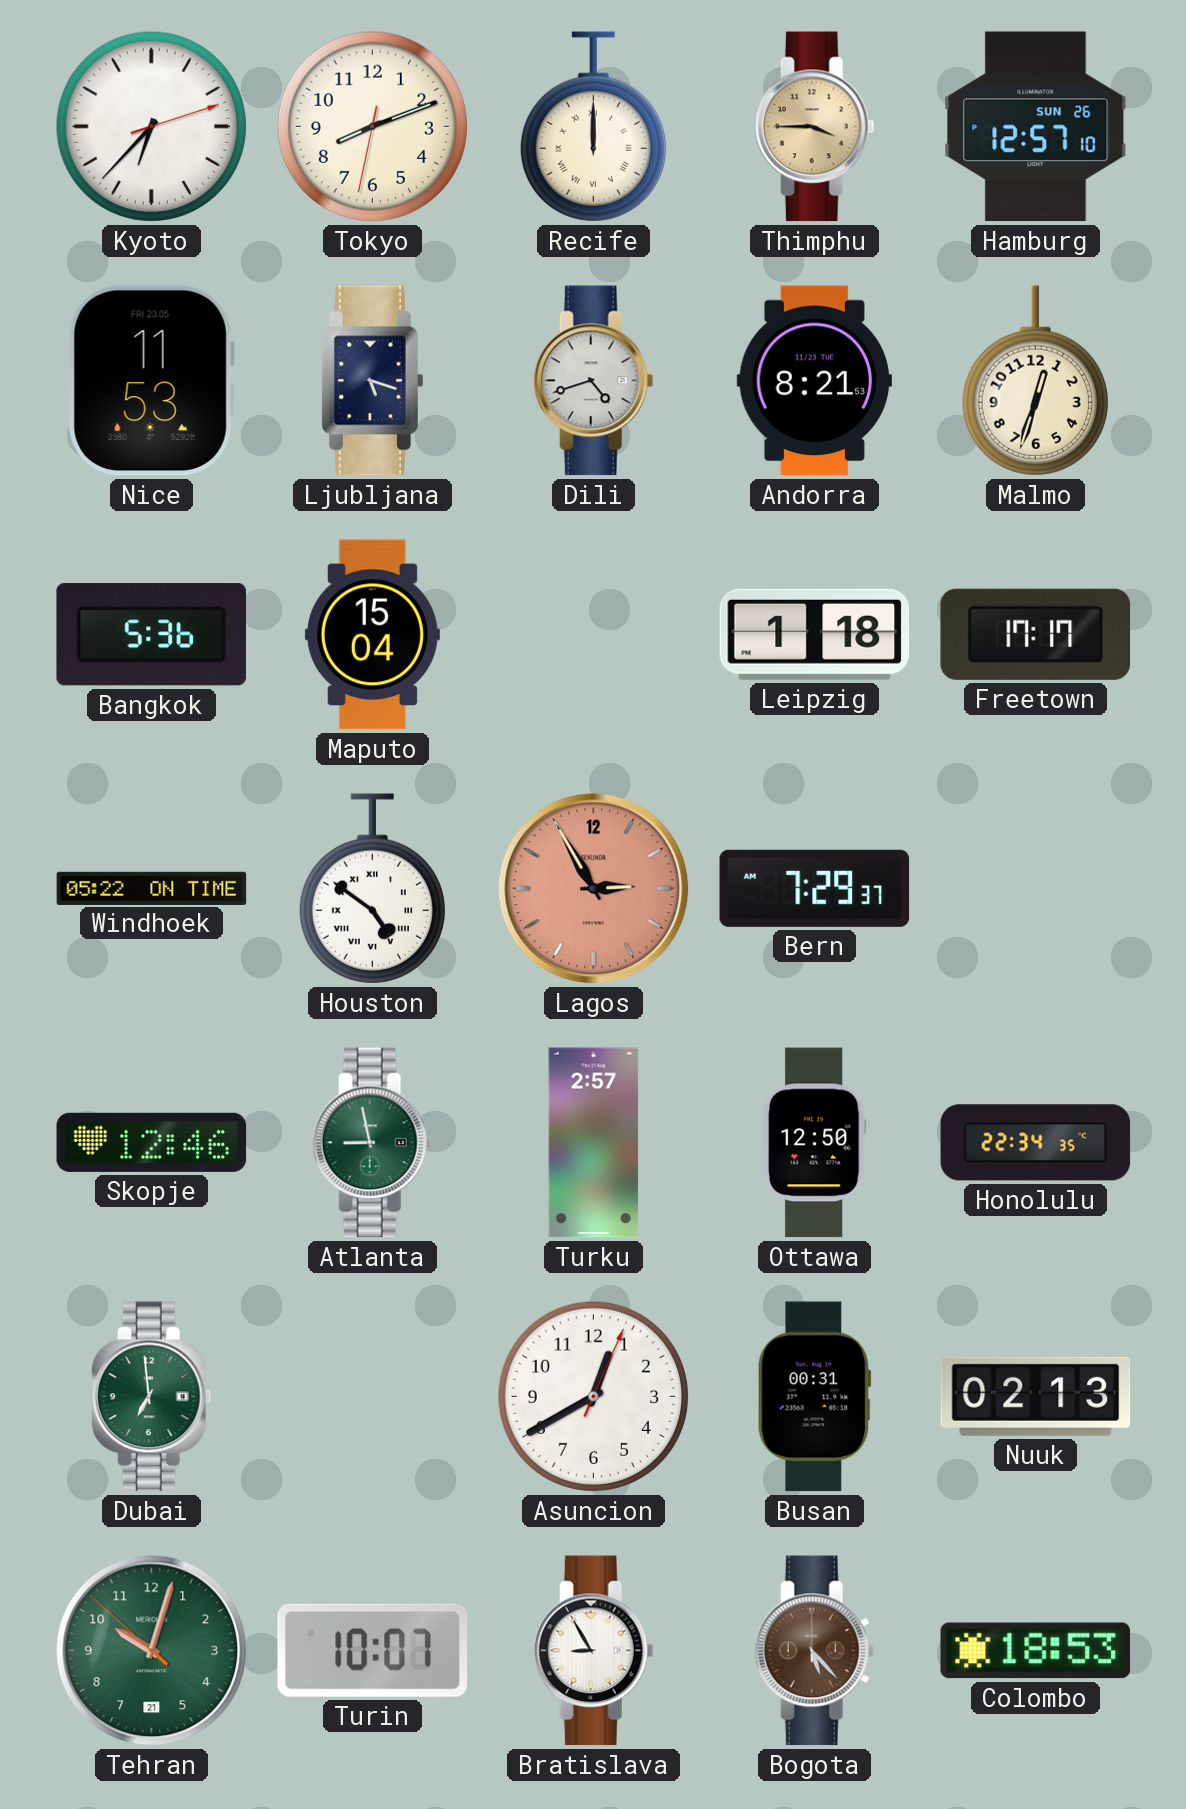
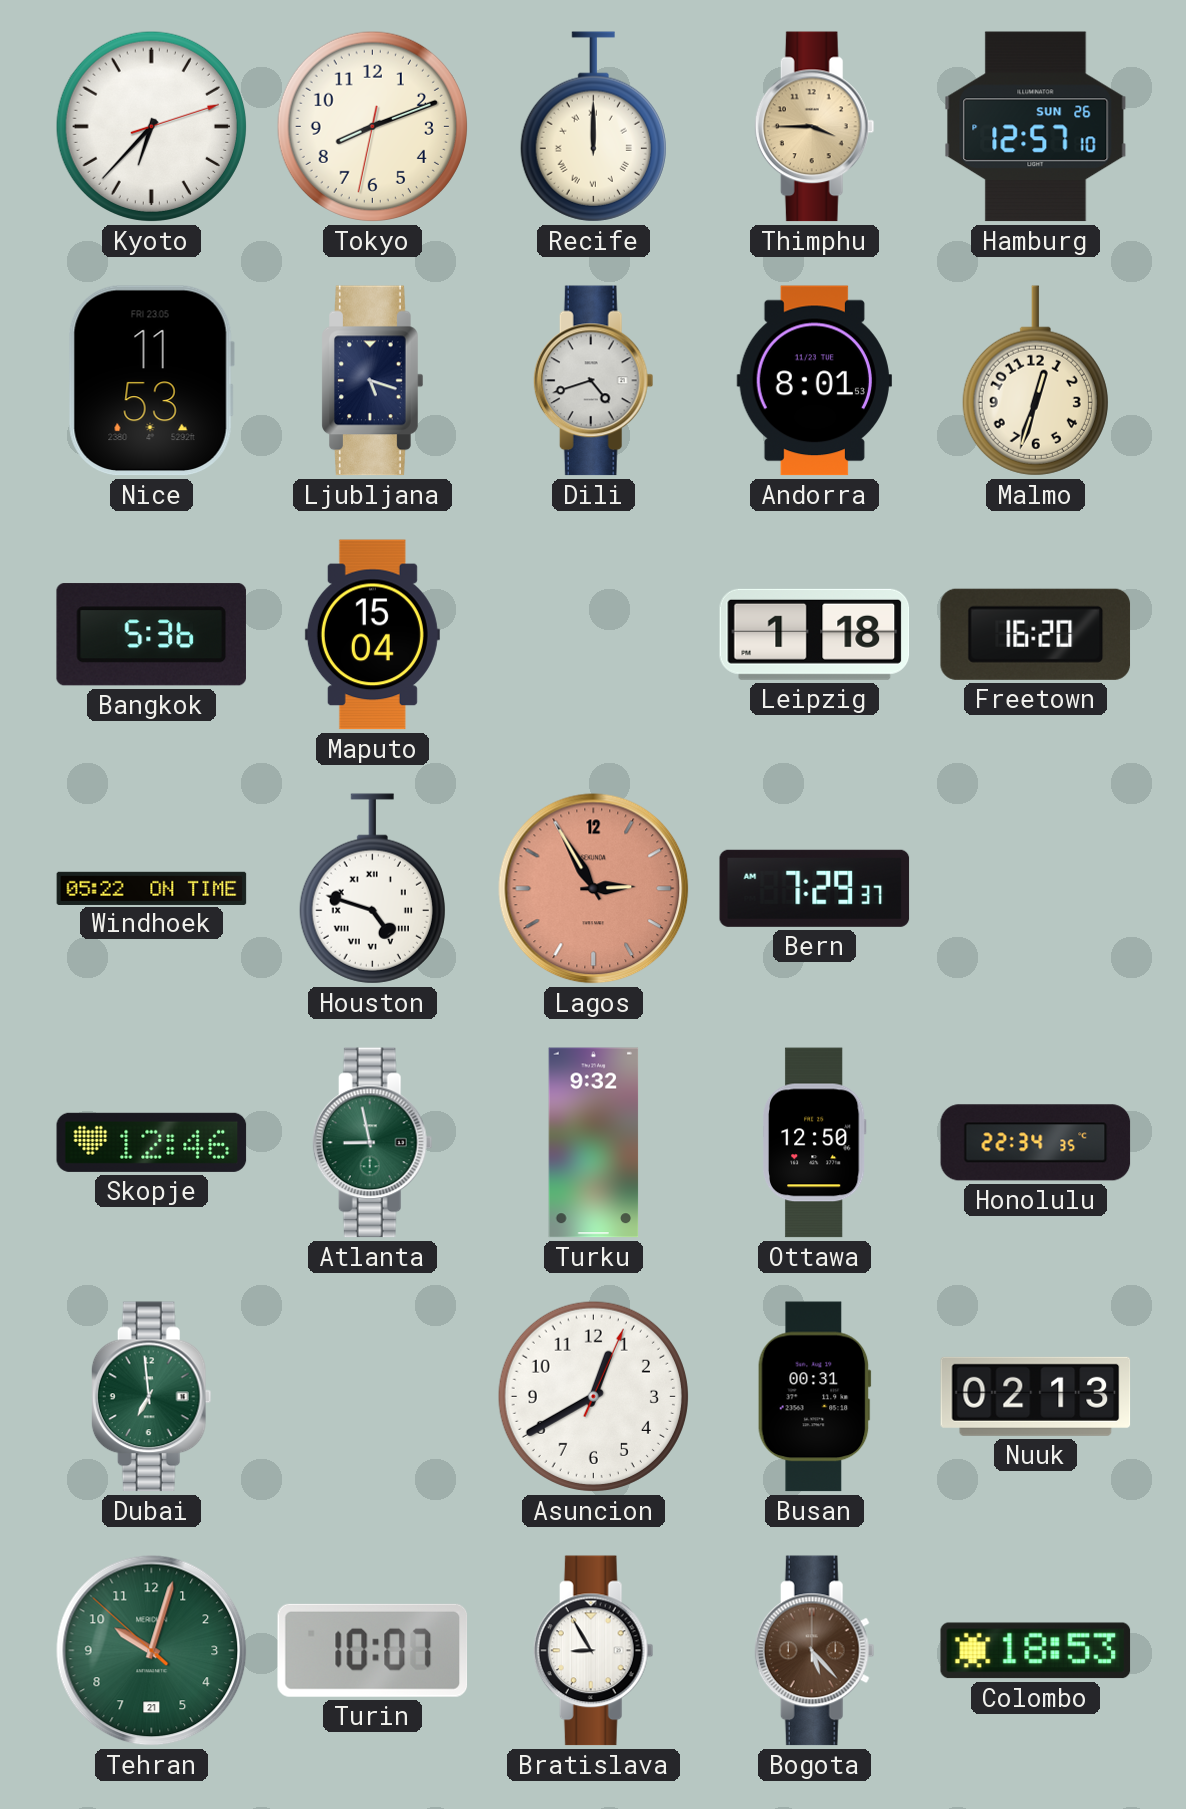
Andorra: 8:21 -> 8:01 (814, 381)
Freetown: 17:17 -> 16:20 (1036, 634)
Houston: 4:51 -> 4:48 (372, 889)
Turku: 2:57 -> 9:32 (594, 1143)
